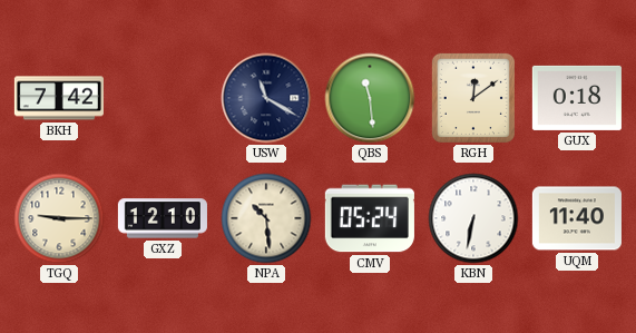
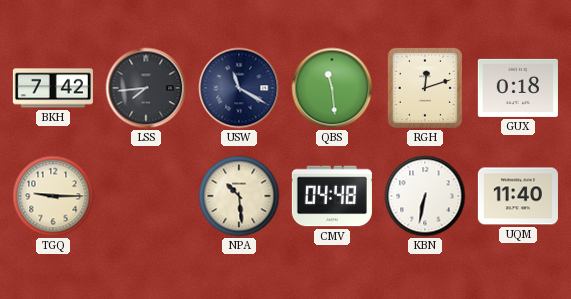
LSS: none -> 7:44 (146, 88)
RGH: 12:09 -> 12:12 (425, 88)
GXZ: 12:10 -> none (163, 218)
CMV: 05:24 -> 04:48 (332, 196)
